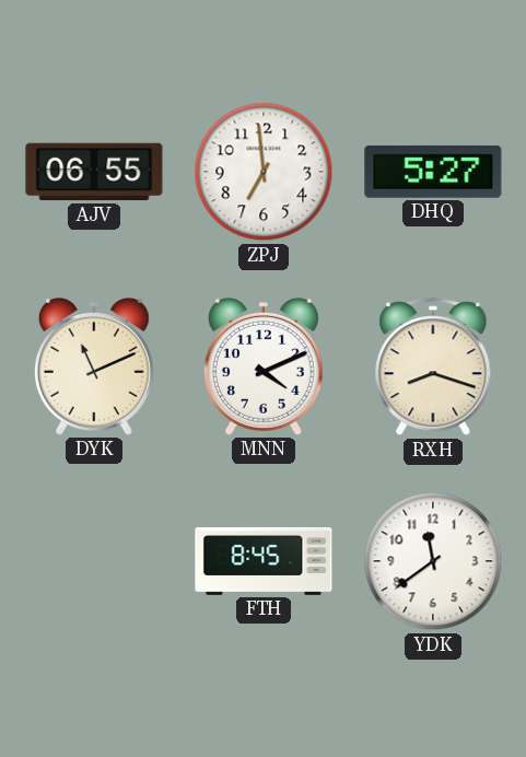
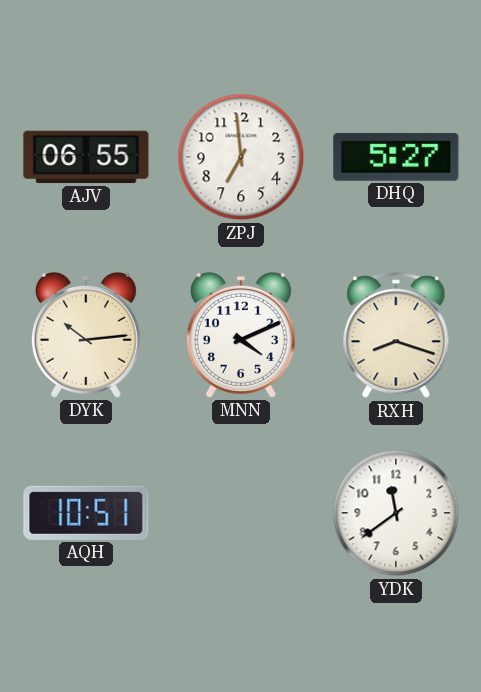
DYK: 11:11 -> 10:14 (86, 335)
AQH: none -> 10:51 (86, 513)
FTH: 8:45 -> none (264, 561)
